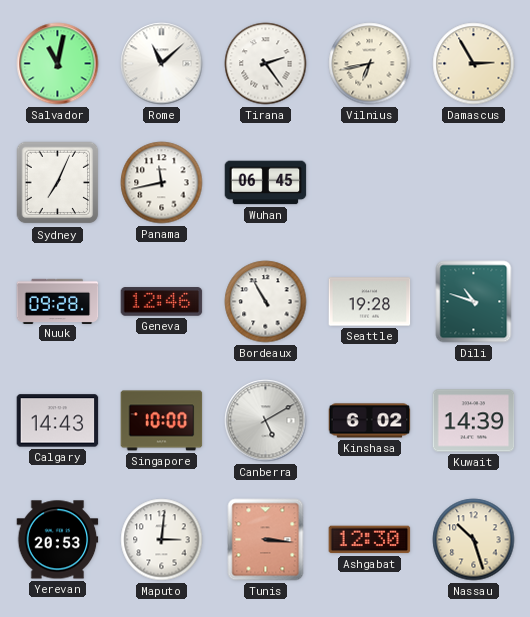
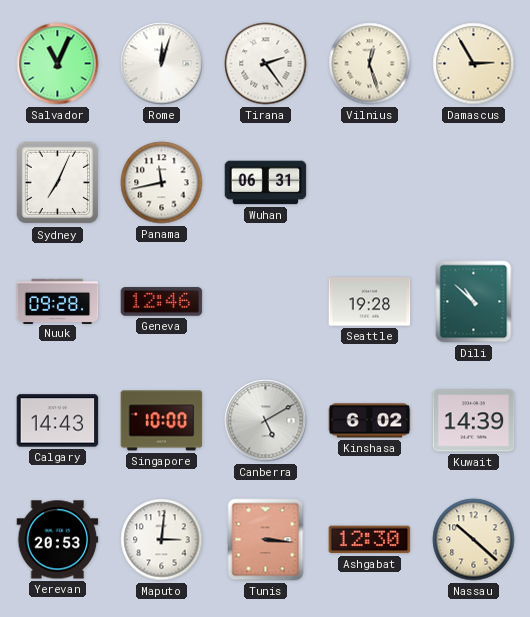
Salvador: 11:02 -> 11:04 (58, 64)
Rome: 11:08 -> 12:03 (162, 64)
Vilnius: 6:43 -> 12:27 (370, 64)
Wuhan: 06:45 -> 06:31 (266, 183)
Bordeaux: 10:55 -> none (266, 302)
Dili: 10:48 -> 10:52 (474, 302)
Nassau: 10:27 -> 10:22 (474, 540)
